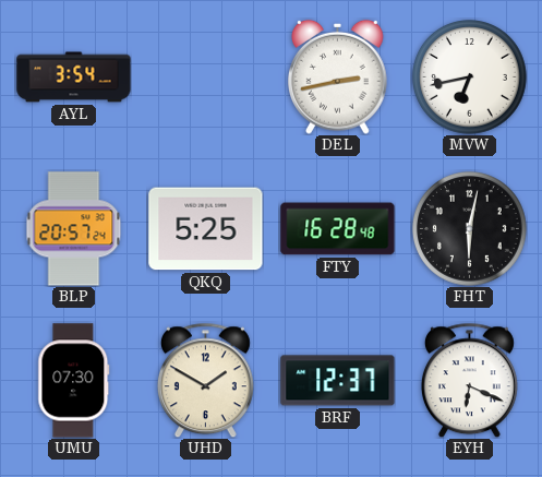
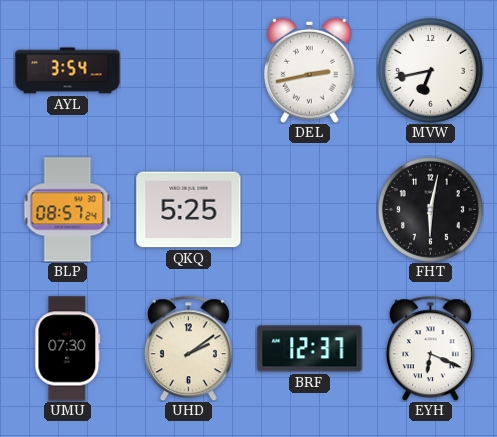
BLP: 20:57 -> 08:57 (68, 210)
FTY: 16:28 -> none (338, 229)
UHD: 1:50 -> 2:09 (188, 348)
